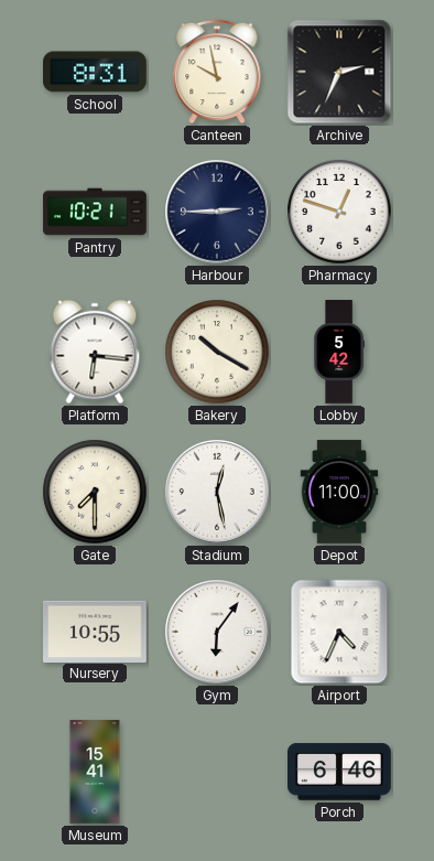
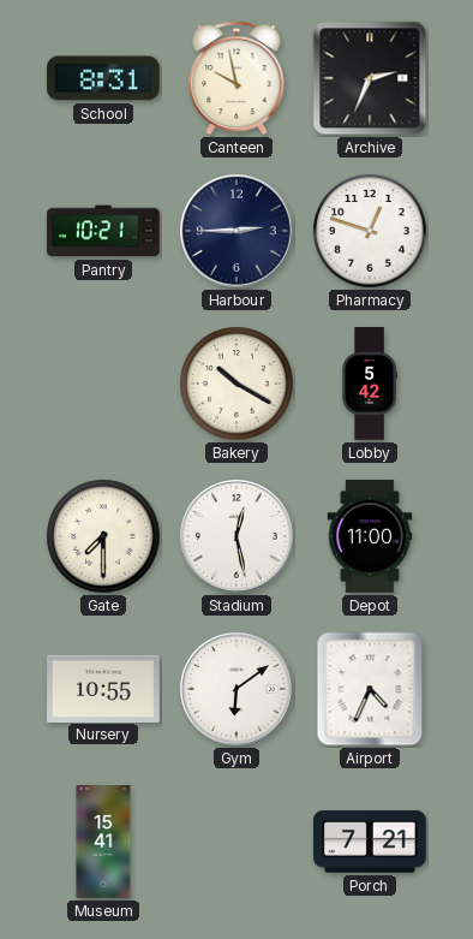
Platform: 6:16 -> none (95, 352)
Gym: 6:06 -> 6:09 (237, 689)
Porch: 6:46 -> 7:21 (371, 842)
